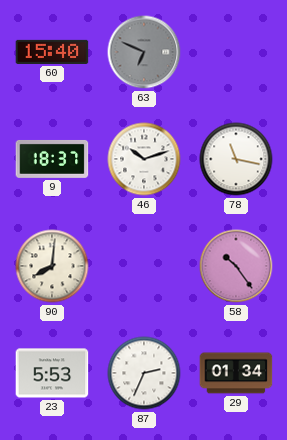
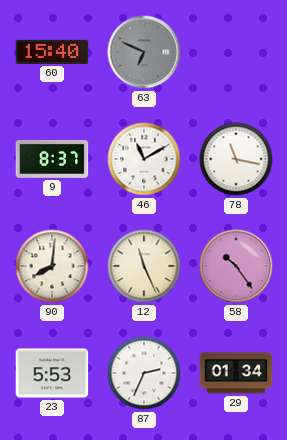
9: 18:37 -> 8:37 (52, 159)
46: 10:12 -> 11:10 (144, 159)
12: none -> 11:26 (144, 266)
